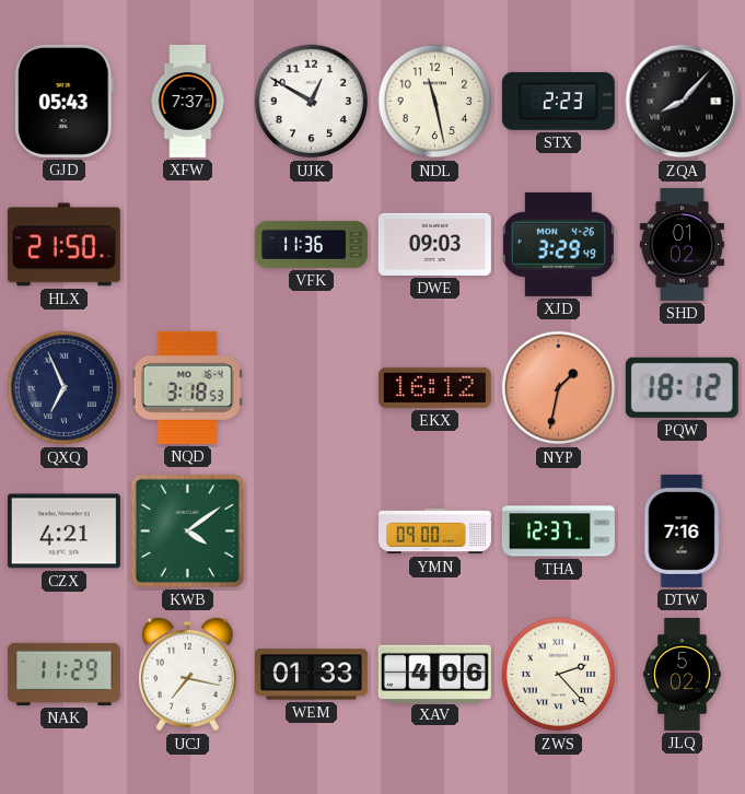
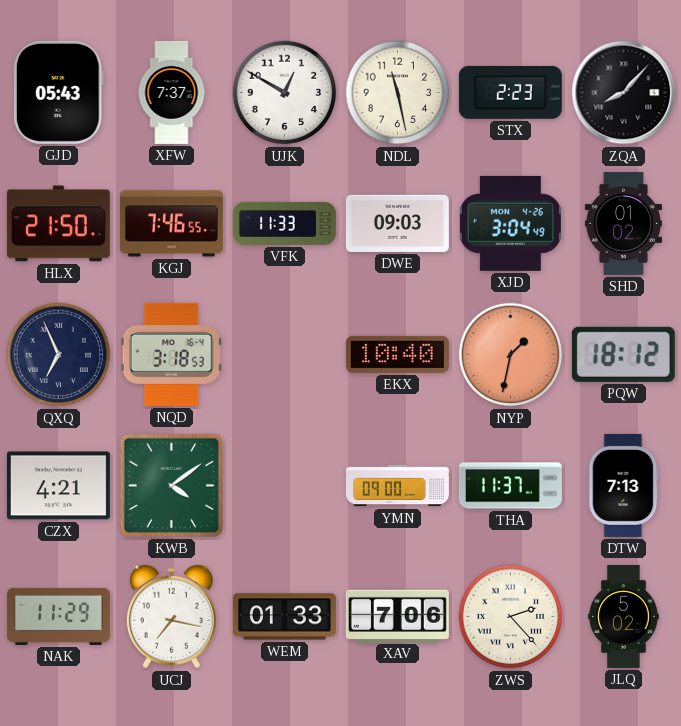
KGJ: none -> 7:46 (171, 224)
VFK: 11:36 -> 11:33 (284, 223)
XJD: 3:29 -> 3:04 (510, 223)
EKX: 16:12 -> 10:40 (397, 354)
THA: 12:37 -> 11:37 (510, 486)
DTW: 7:16 -> 7:13 (623, 485)
XAV: 4:06 -> 7:06 (397, 616)
